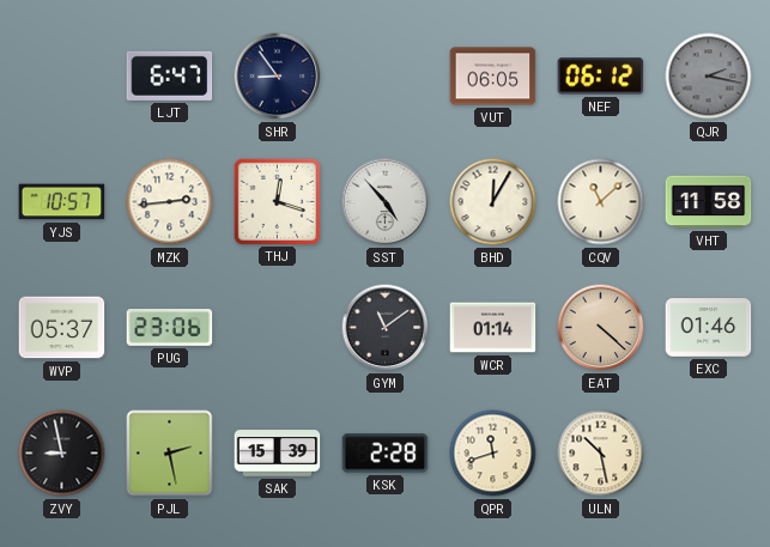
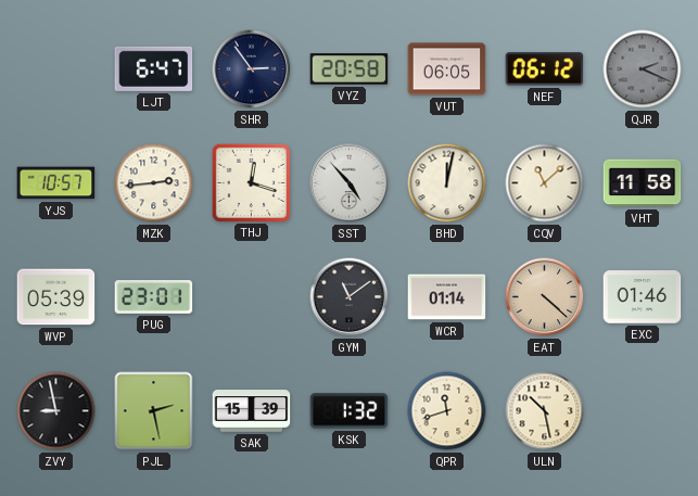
SHR: 8:54 -> 2:54 (252, 69)
VYZ: none -> 20:58 (350, 69)
QJR: 2:17 -> 2:19 (643, 69)
BHD: 12:05 -> 12:02 (447, 183)
WVP: 05:37 -> 05:39 (56, 297)
PUG: 23:06 -> 23:01 (154, 297)
KSK: 2:28 -> 1:32 (350, 411)
